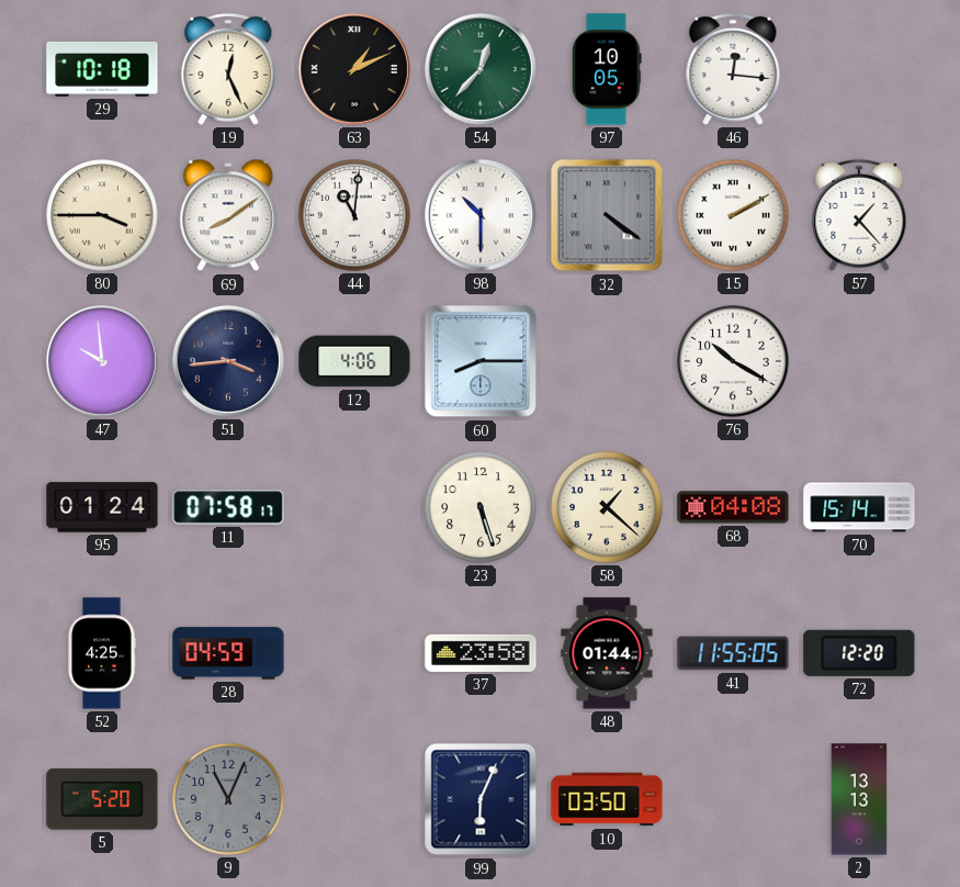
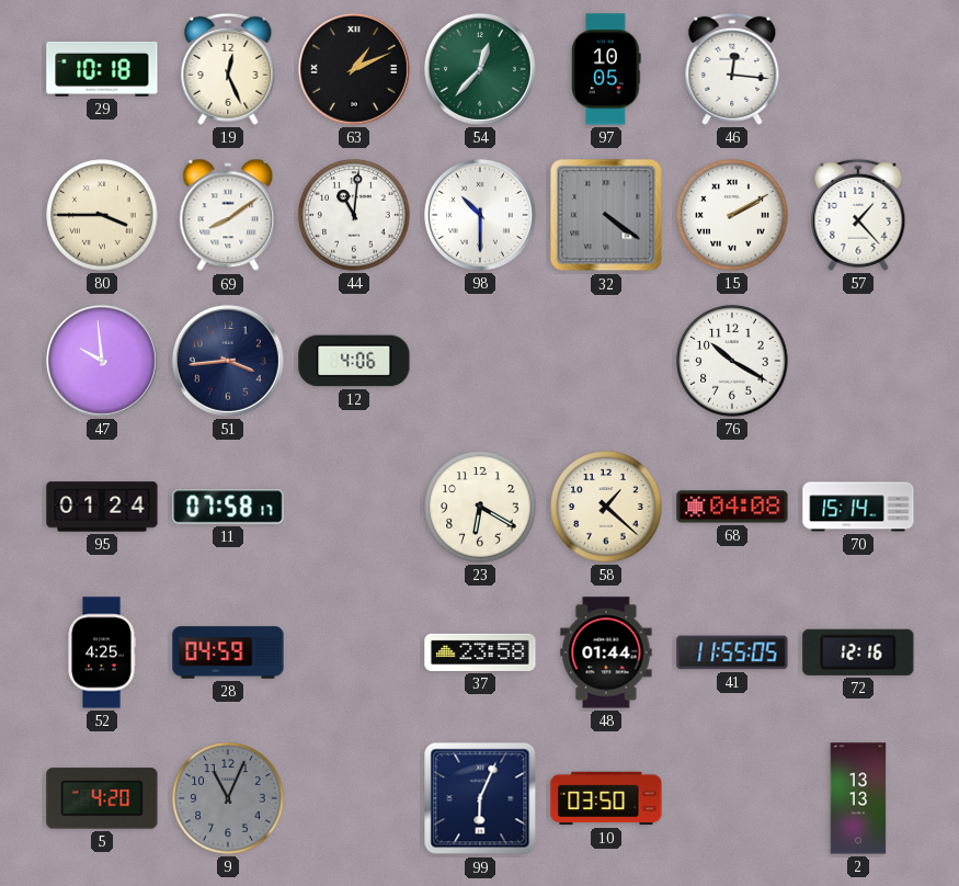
60: 8:15 -> none (481, 361)
23: 5:27 -> 6:20 (480, 507)
72: 12:20 -> 12:16 (858, 652)
5: 5:20 -> 4:20 (102, 798)
